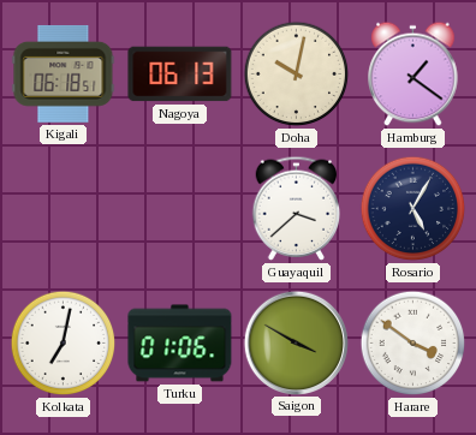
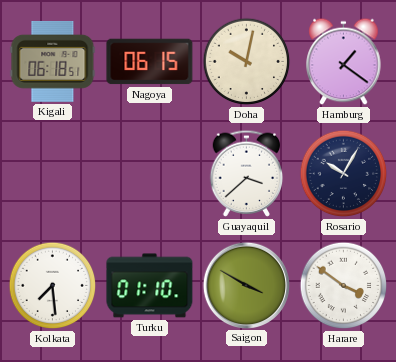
Nagoya: 06:13 -> 06:15 (150, 62)
Rosario: 5:05 -> 10:05 (344, 174)
Kolkata: 7:02 -> 7:29 (53, 286)
Turku: 01:06 -> 01:10 (150, 286)
